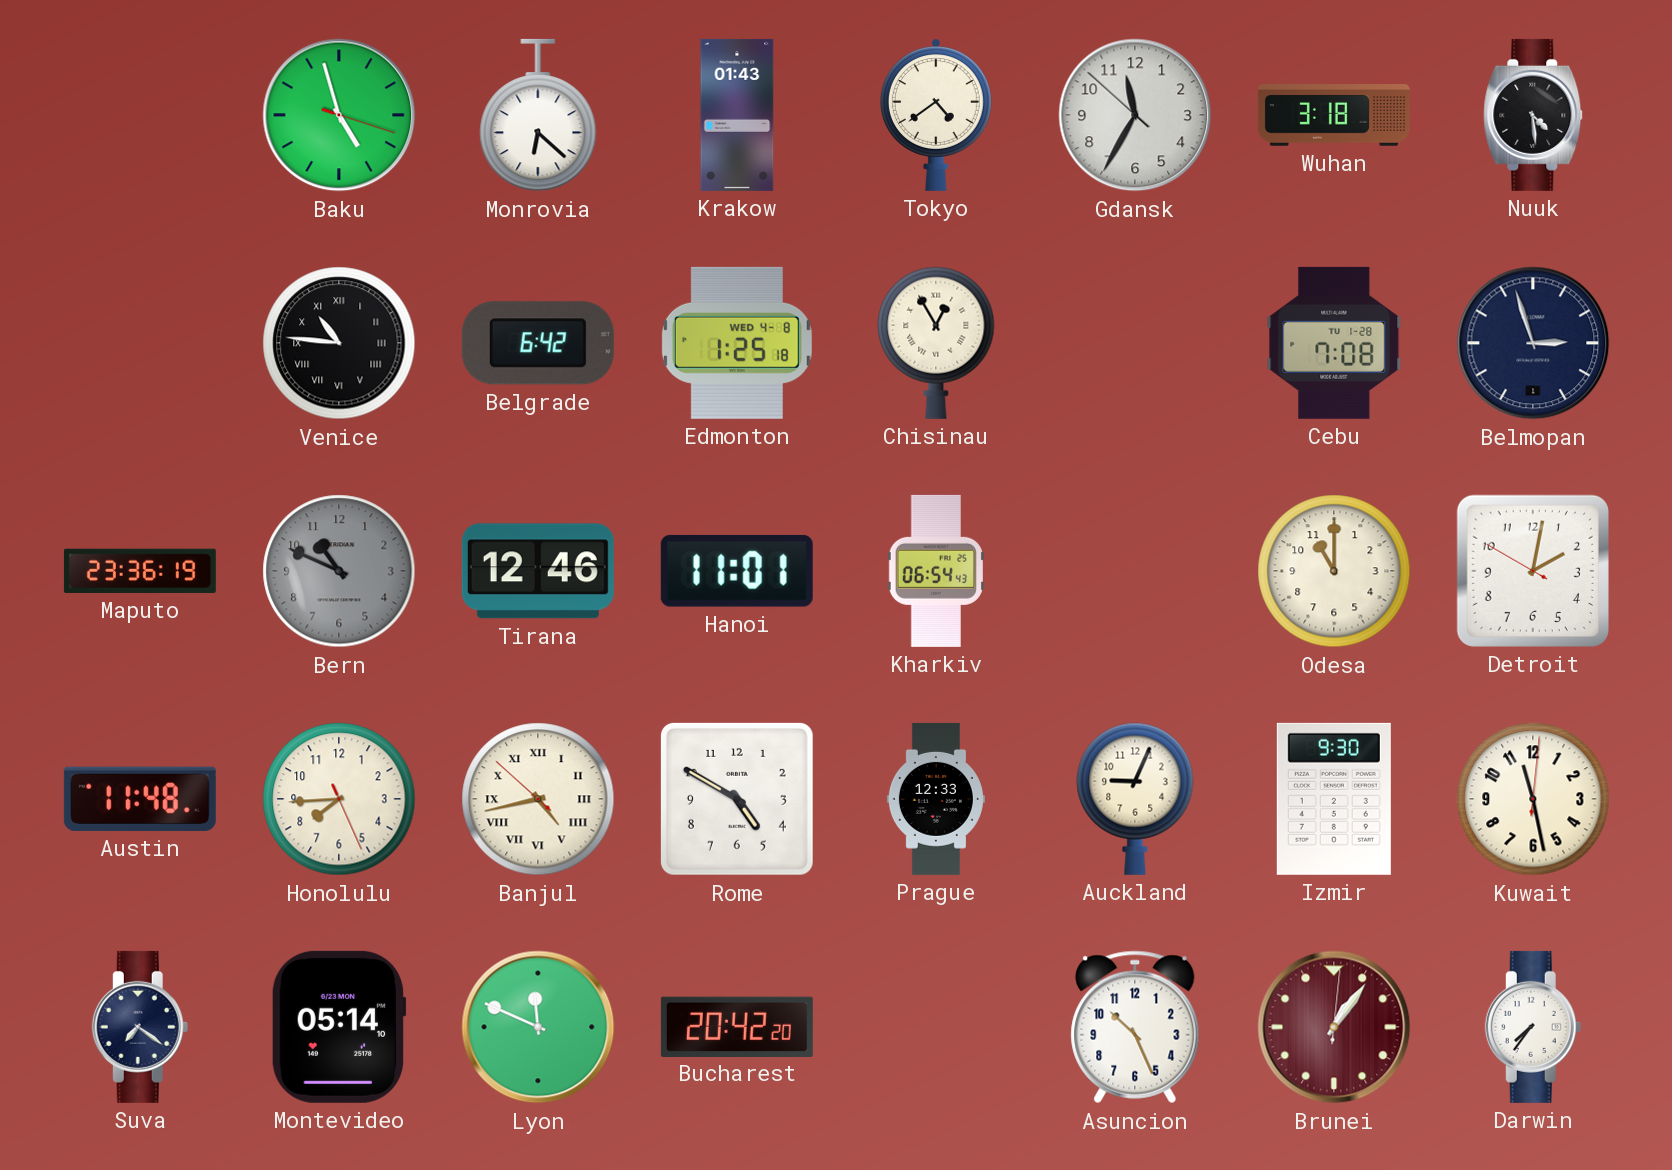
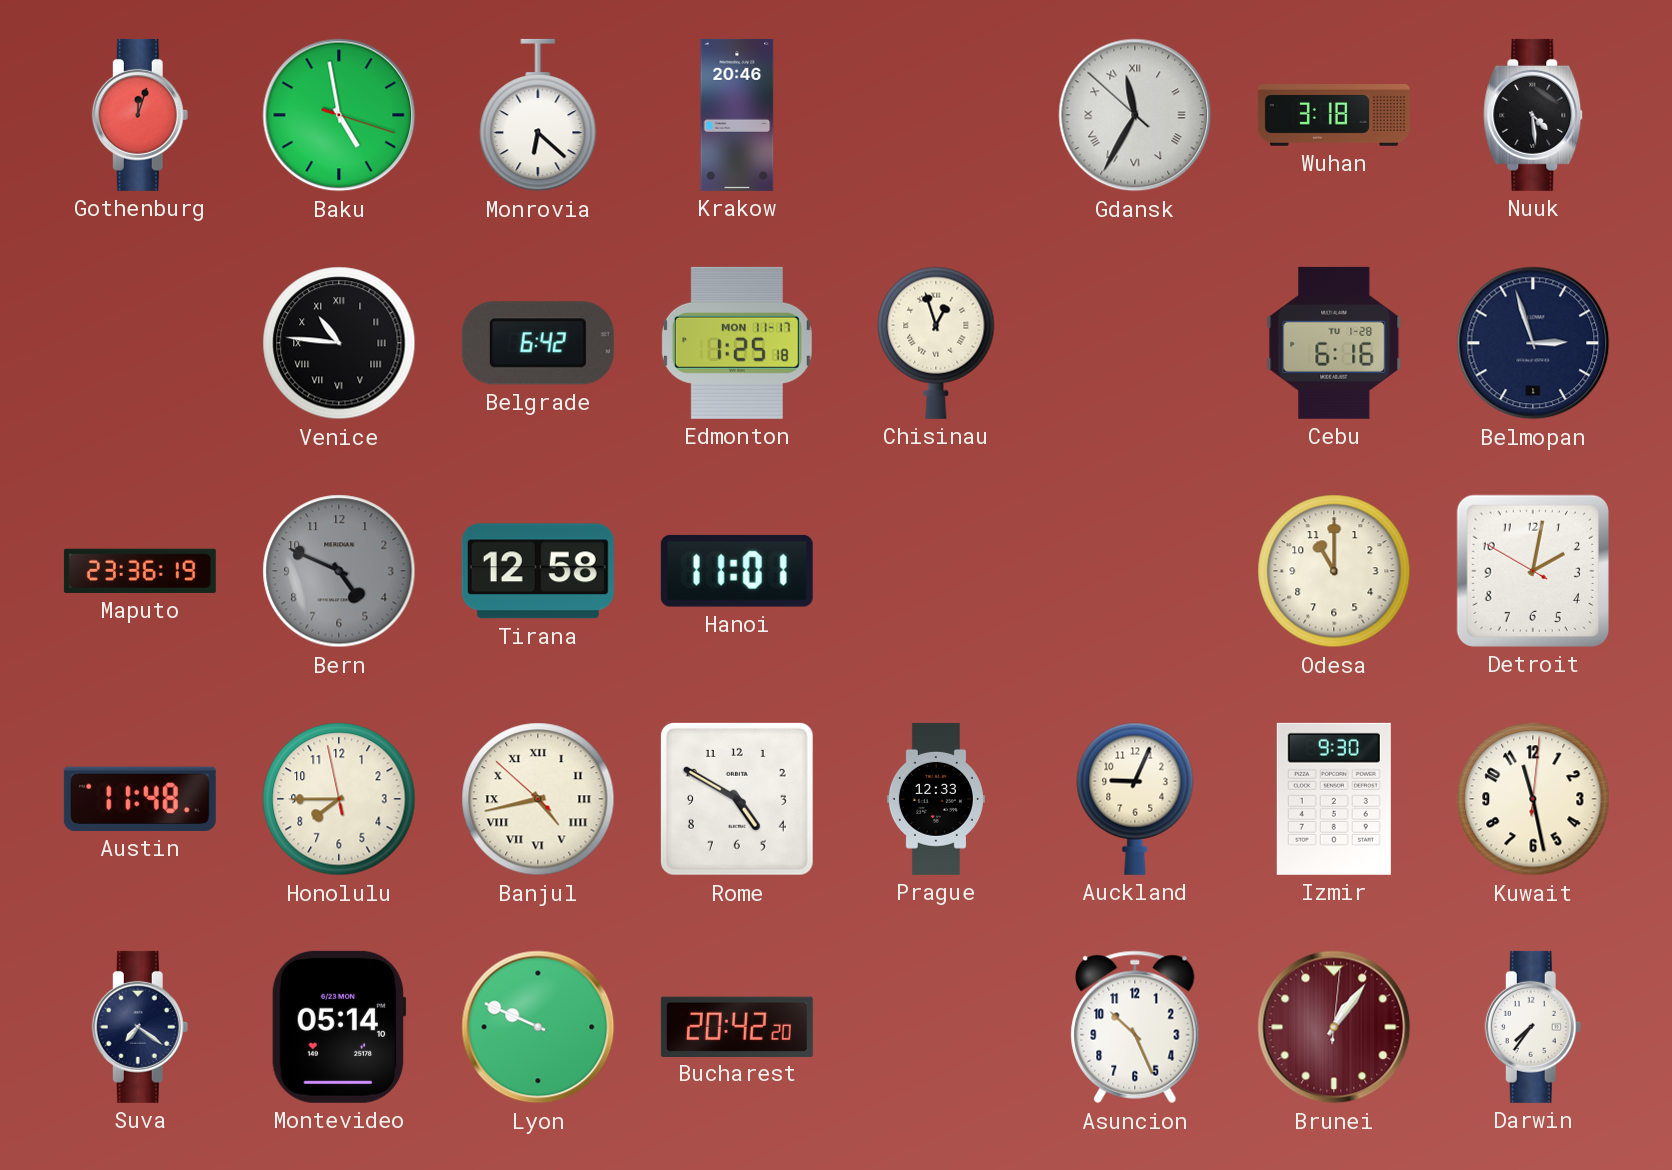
Gothenburg: none -> 12:03 (140, 115)
Baku: 4:57 -> 4:58 (339, 115)
Krakow: 01:43 -> 20:46 (737, 115)
Tokyo: 4:39 -> none (936, 115)
Gdansk numerals: Arabic -> Roman (1135, 115)
Edmonton date: WED 4-8 -> MON 11-17 (737, 343)
Chisinau: 12:55 -> 12:57 (936, 343)
Cebu: 7:08 -> 6:16 (1334, 343)
Bern: 10:49 -> 4:49 (339, 571)
Tirana: 12:46 -> 12:58 (538, 571)
Kharkiv: 06:54 -> none (936, 571)
Honolulu: 7:44:26 -> 7:44:58 (339, 799)
Lyon: 11:49 -> 9:49 (538, 1027)
